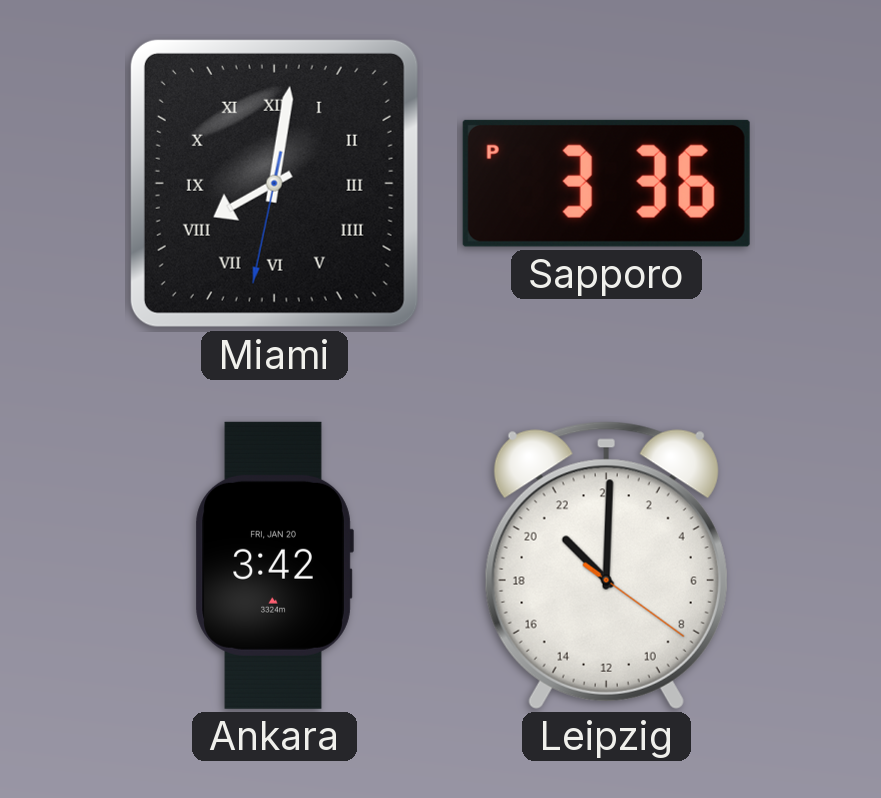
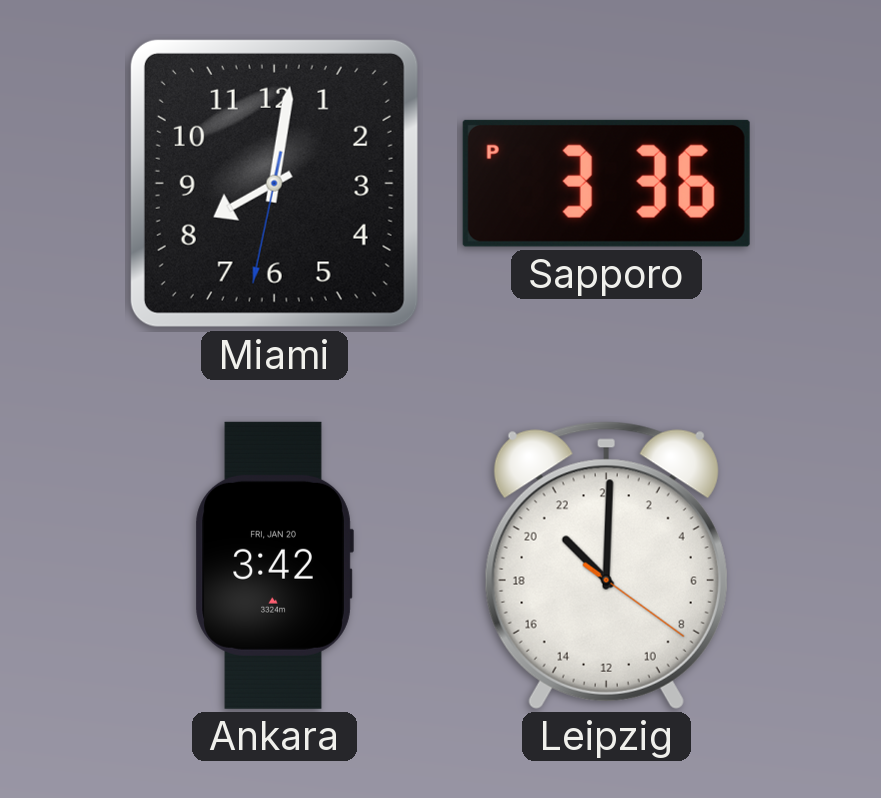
Miami numerals: Roman -> Arabic (274, 183)
